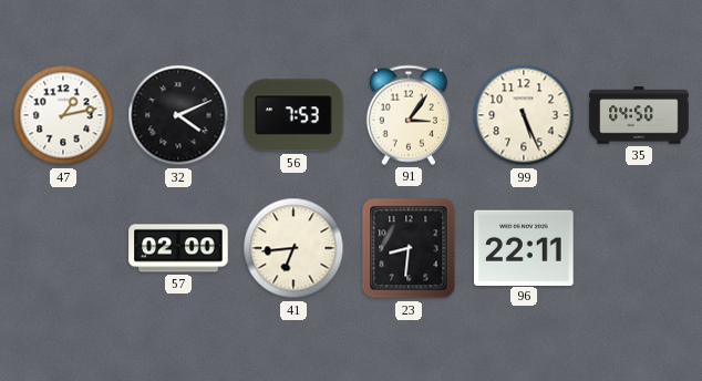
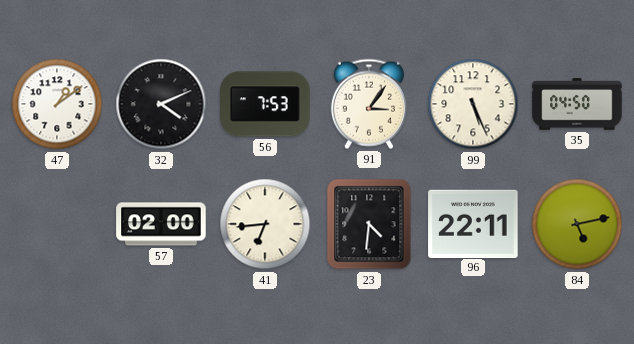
47: 1:13 -> 1:09 (57, 104)
23: 8:31 -> 4:31 (369, 224)
84: none -> 5:13 (577, 224)
